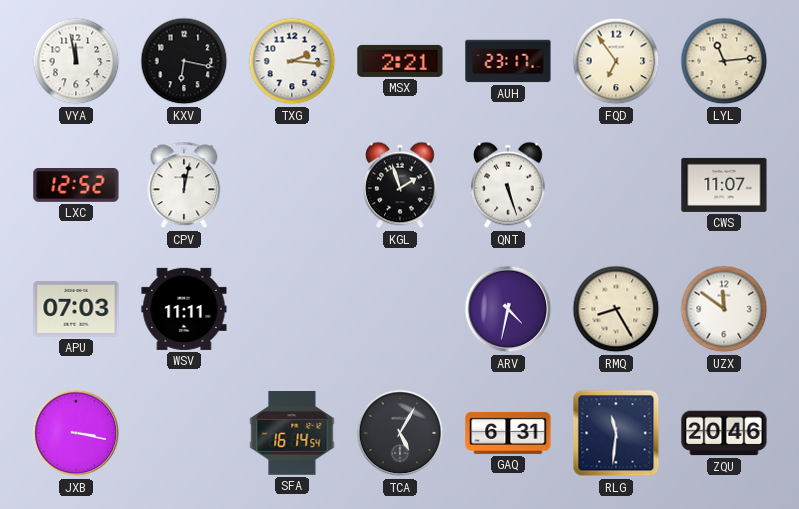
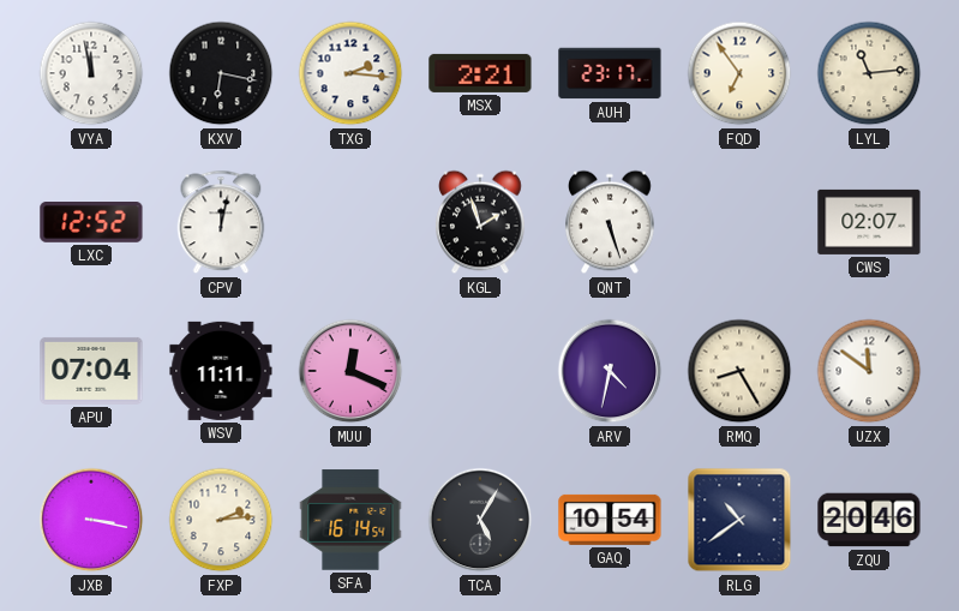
CWS: 11:07 -> 02:07 (869, 222)
APU: 07:03 -> 07:04 (91, 371)
MUU: none -> 12:19 (350, 371)
FXP: none -> 2:14 (221, 520)
GAQ: 6:31 -> 10:54 (610, 520)
RLG: 11:31 -> 10:39 (739, 520)
